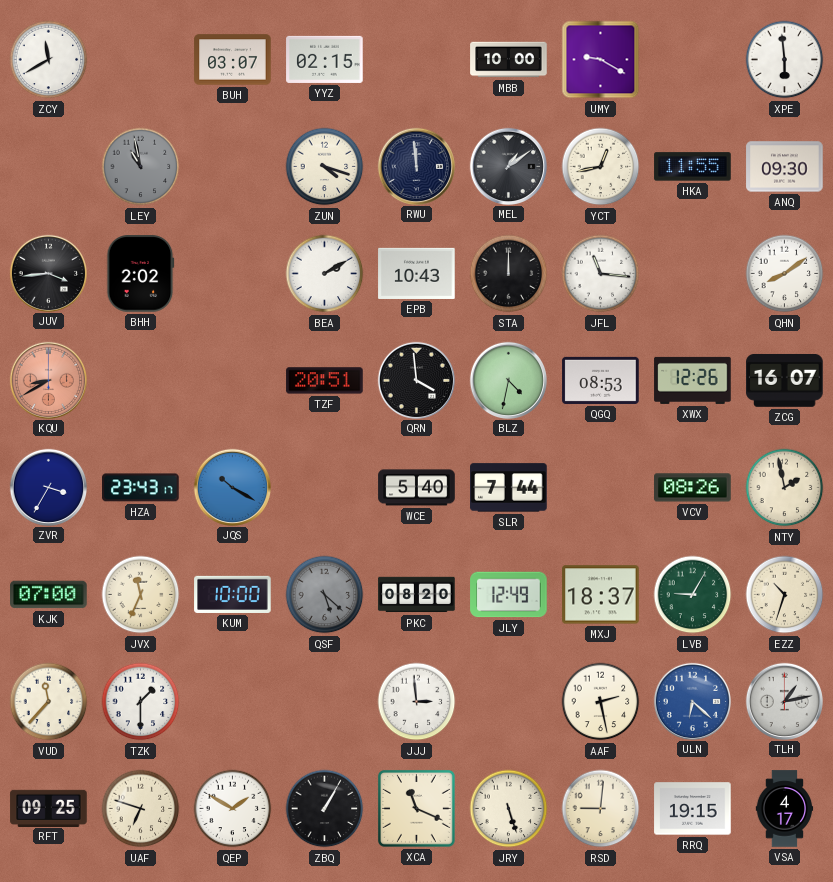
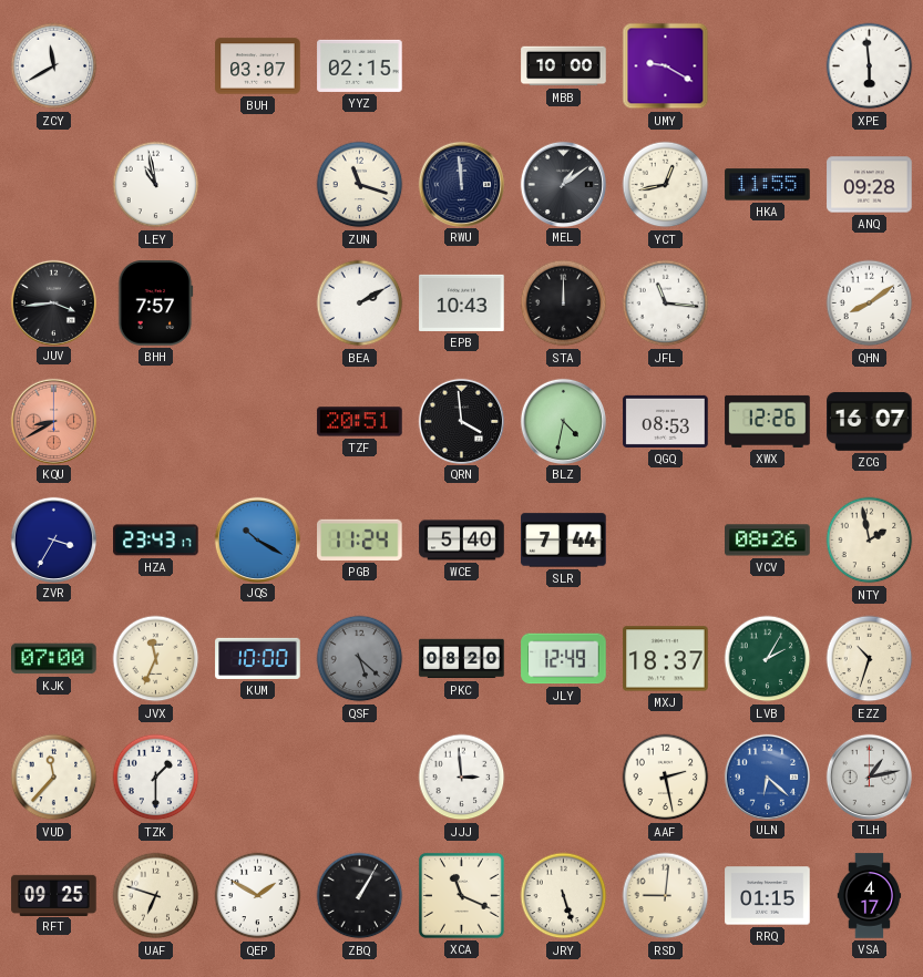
LEY dial: grey -> white (156, 185)
ZUN: 4:18 -> 11:18 (360, 185)
ANQ: 09:30 -> 09:28 (870, 185)
BHH: 2:02 -> 7:57 (155, 304)
PGB: none -> 11:24 (360, 539)
LVB: 9:05 -> 2:05 (768, 659)
RRQ: 19:15 -> 01:15 (768, 896)
